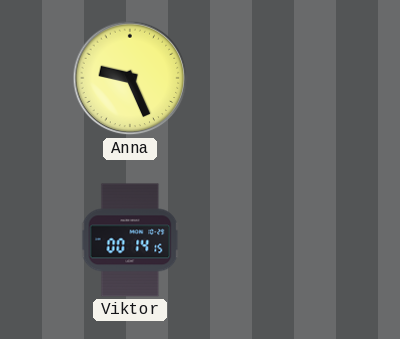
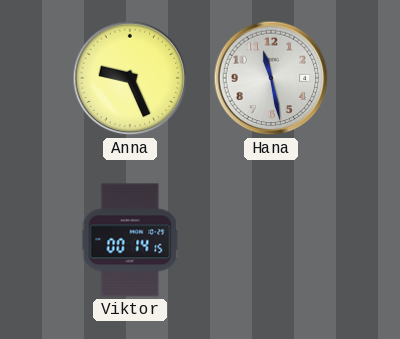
Hana: none -> 11:28 (271, 78)
